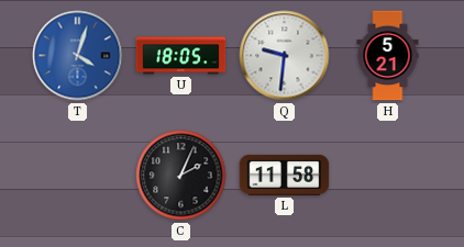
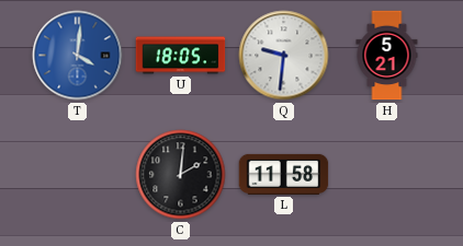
T: 4:03 -> 4:01 (78, 56)
C: 2:04 -> 2:01 (181, 175)
